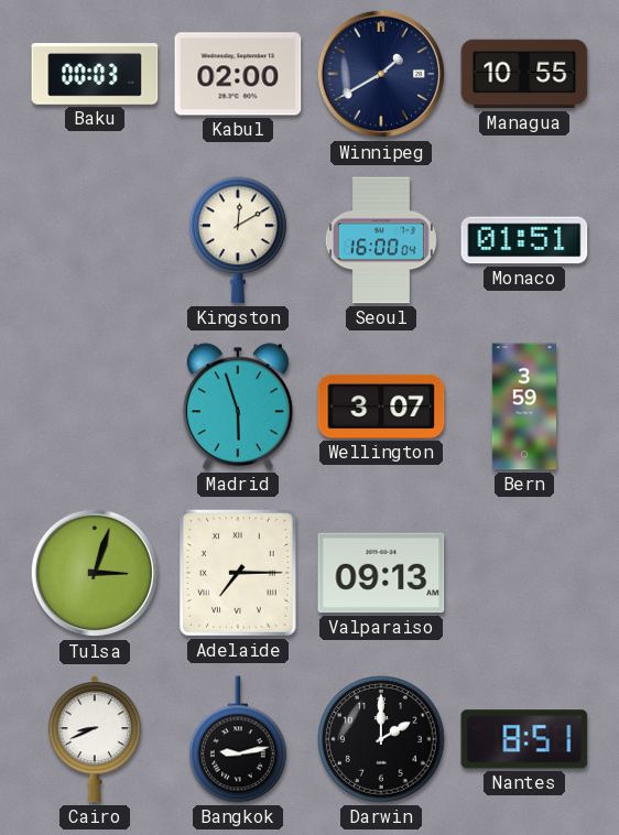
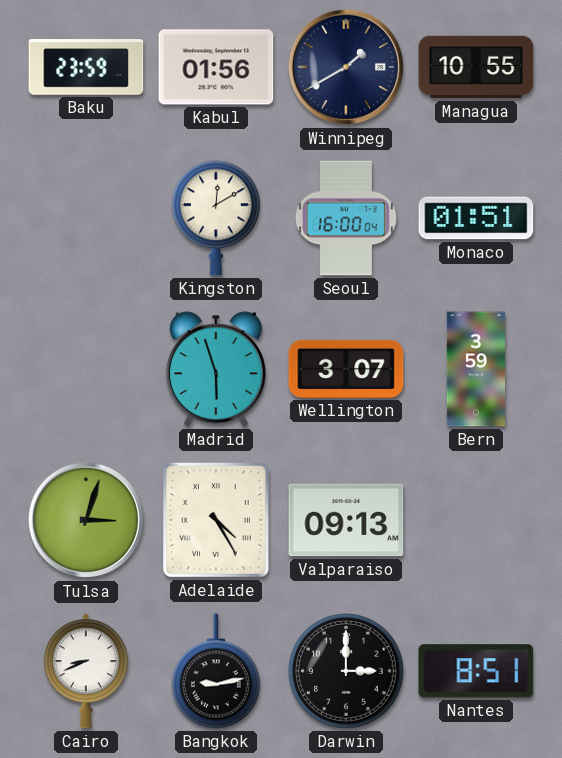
Baku: 00:03 -> 23:59 (86, 67)
Kabul: 02:00 -> 01:56 (216, 67)
Adelaide: 7:15 -> 4:25 (216, 520)
Darwin: 2:00 -> 3:00 (347, 672)
